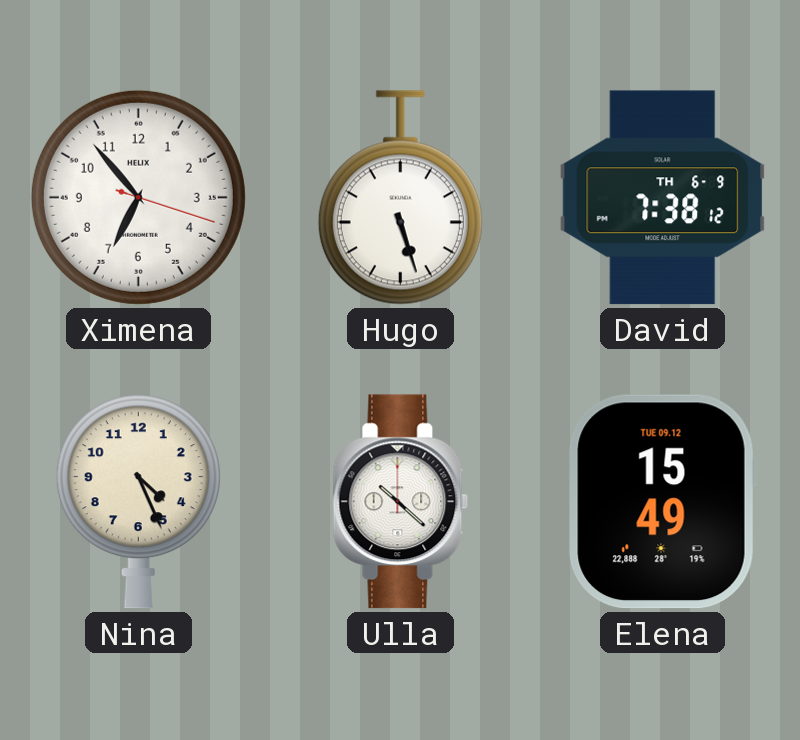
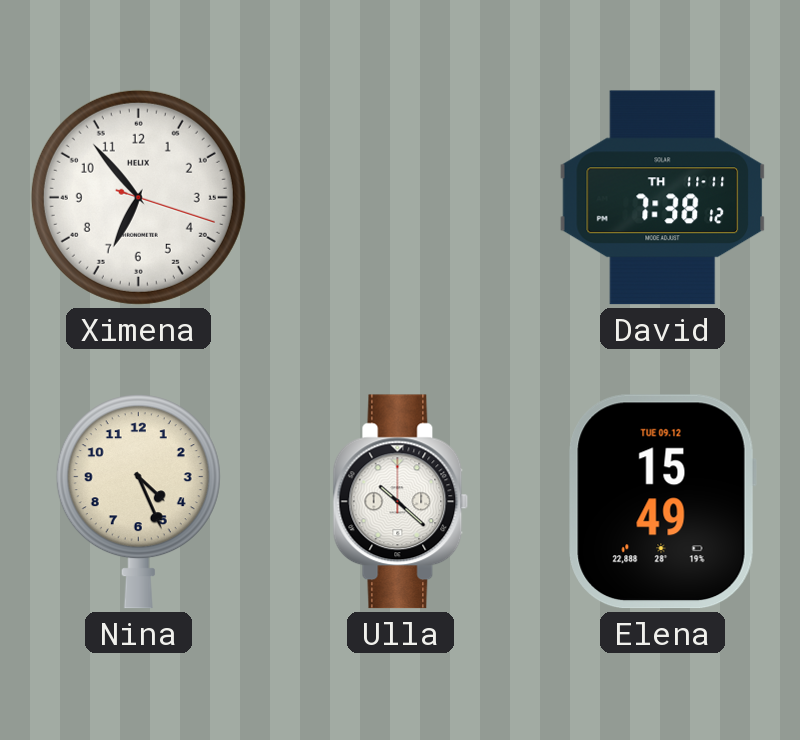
Hugo: 5:27 -> none (400, 198)
David date: TH 6-9 -> TH 11-11 (663, 198)
